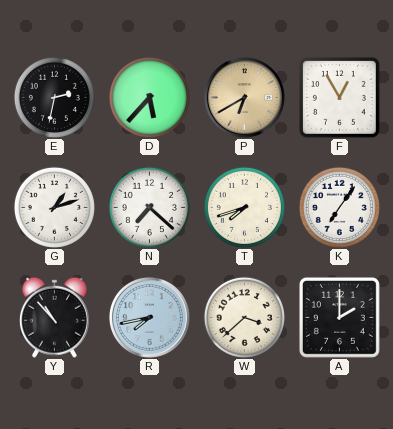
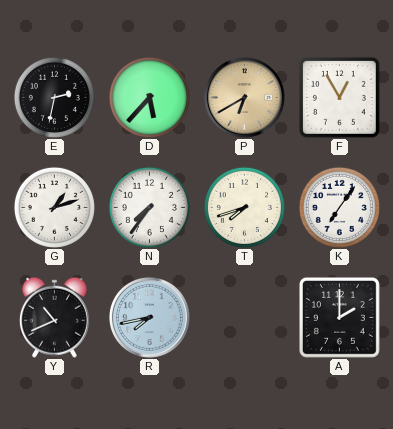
N: 7:22 -> 7:36 (149, 207)
Y: 10:53 -> 10:41 (54, 317)
W: 3:38 -> none (244, 317)
